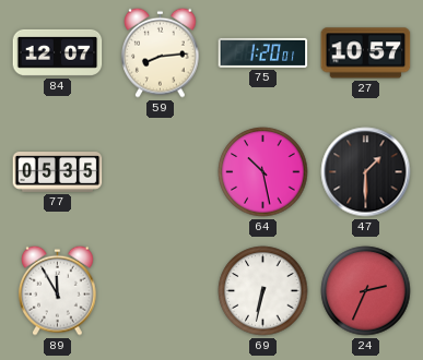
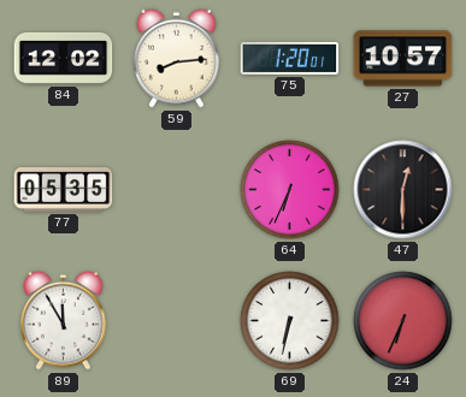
84: 12:07 -> 12:02 (64, 58)
64: 10:28 -> 6:34 (290, 190)
47: 1:30 -> 12:30 (403, 190)
24: 2:34 -> 6:34 (403, 321)
